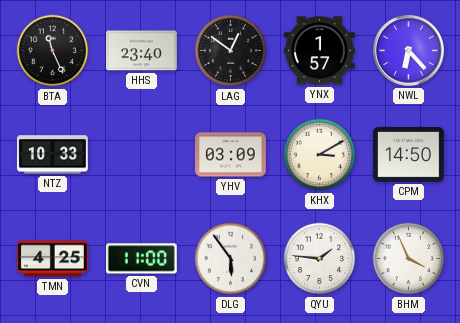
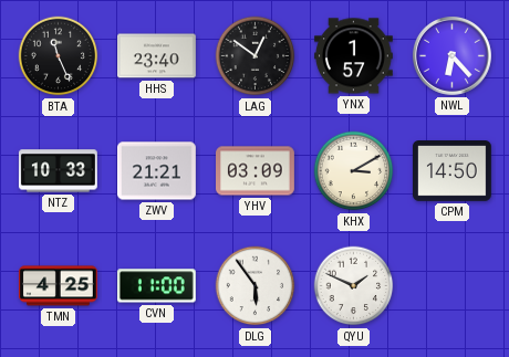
ZWV: none -> 21:21 (156, 171)
QYU: 1:46 -> 1:49 (354, 286)
BHM: 3:56 -> none (409, 259)
